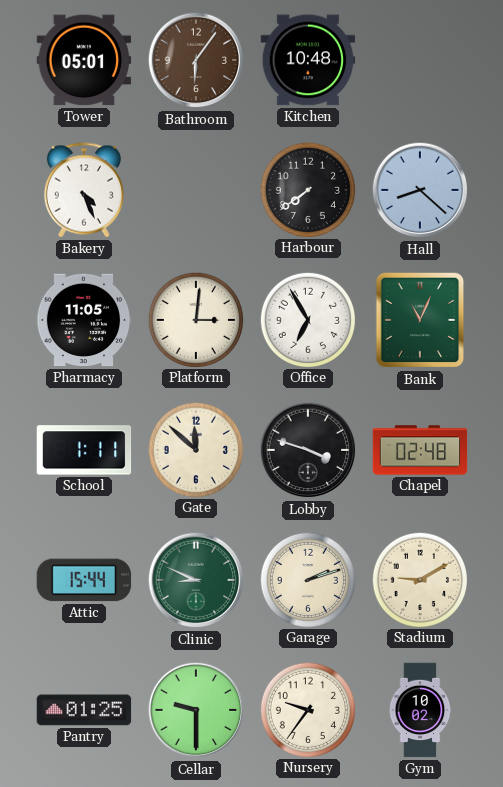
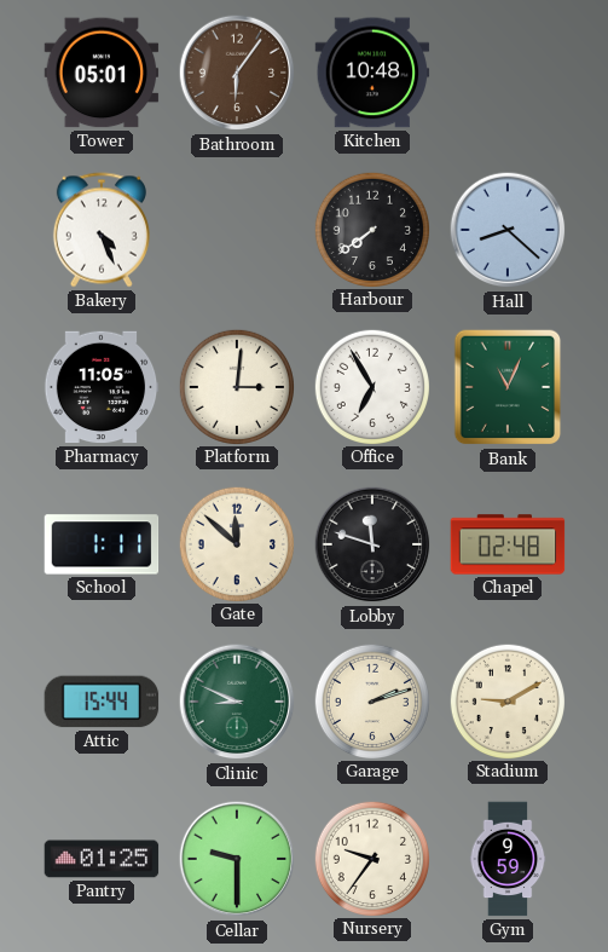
Lobby: 3:48 -> 11:48 (372, 544)
Gym: 10:02 -> 9:59 (508, 859)
